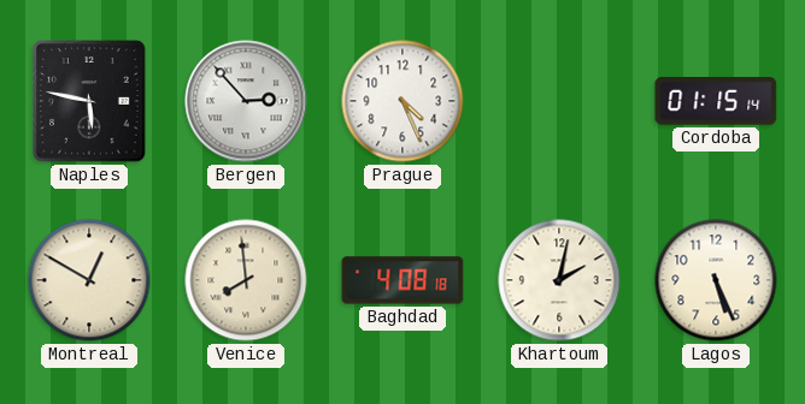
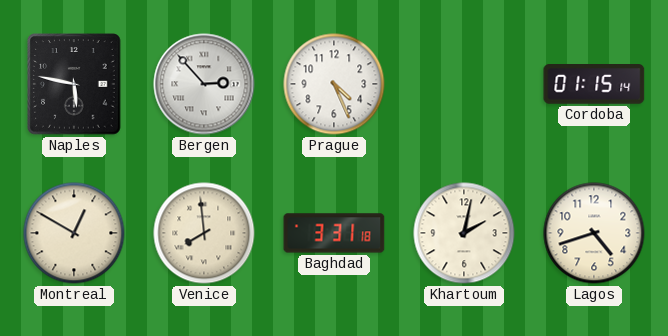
Baghdad: 4:08 -> 3:31 (334, 233)
Lagos: 5:26 -> 4:42 (594, 233)
